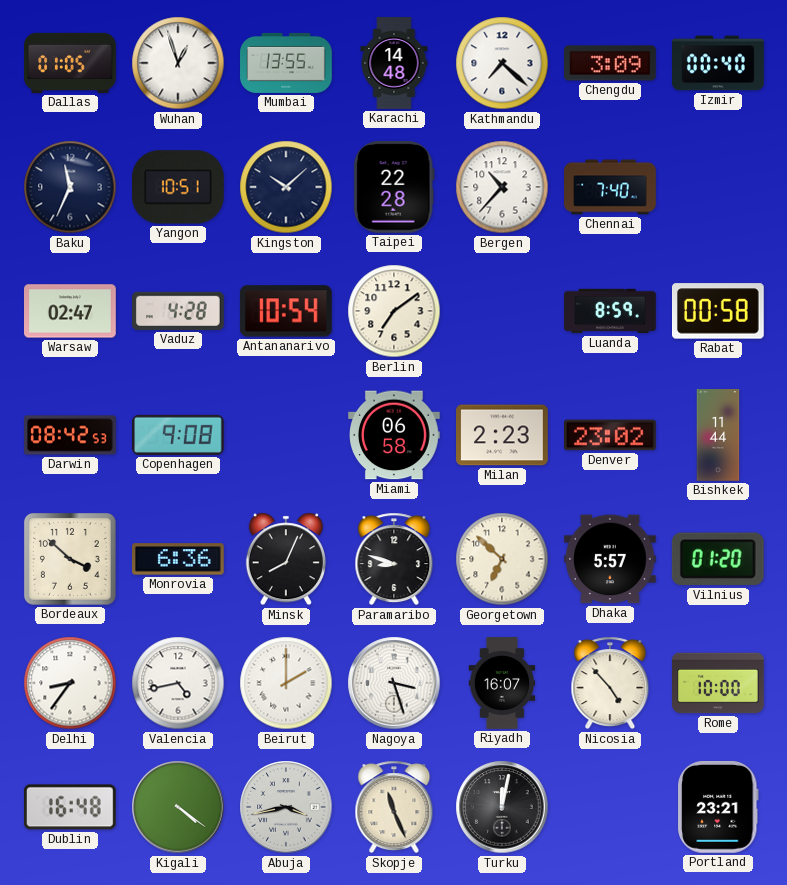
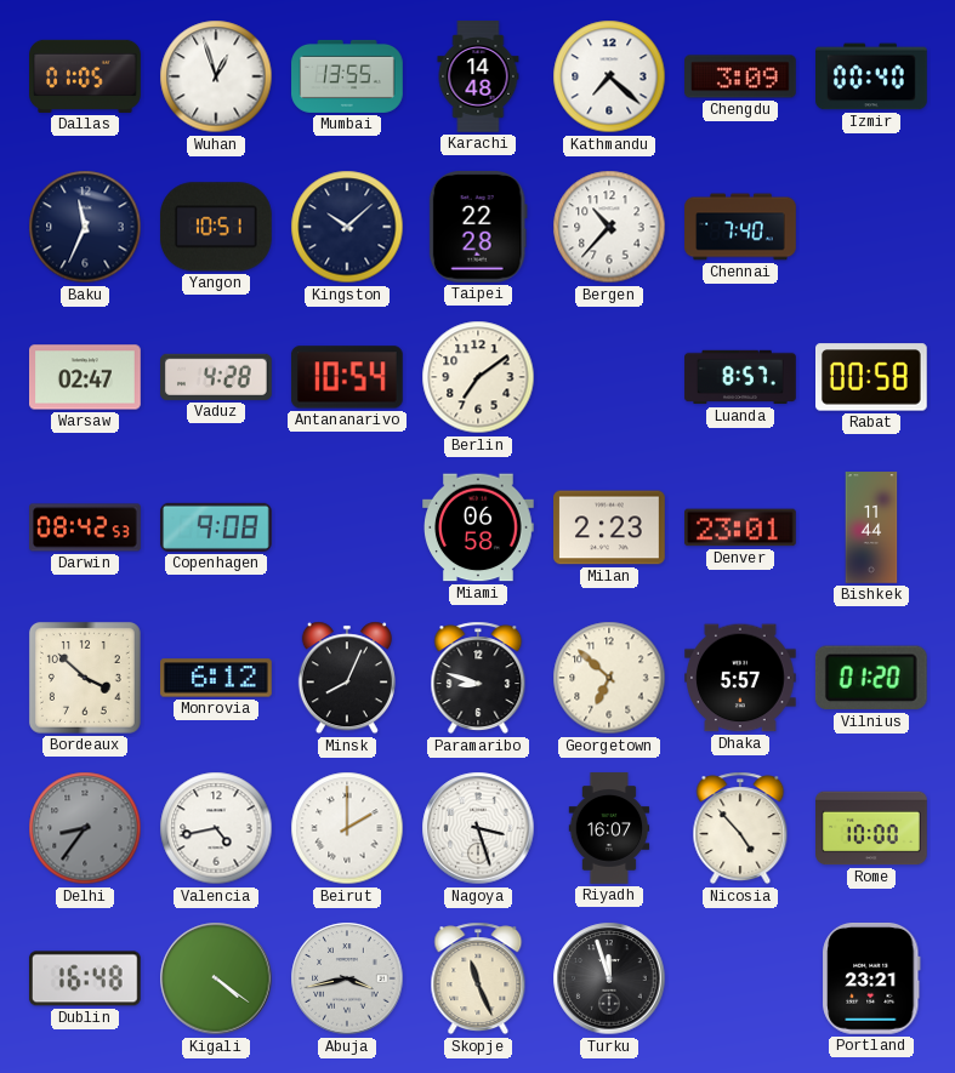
Luanda: 8:59 -> 8:57 (740, 377)
Denver: 23:02 -> 23:01 (741, 527)
Monrovia: 6:36 -> 6:12 (217, 678)
Delhi dial: white -> grey (85, 828)
Turku: 12:02 -> 11:57 (609, 978)
